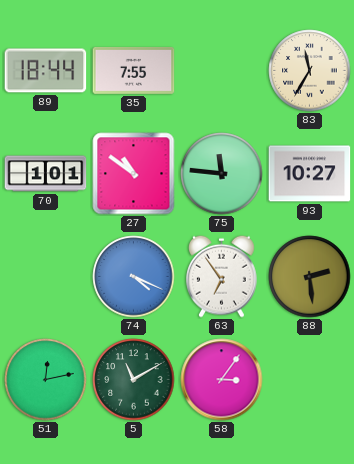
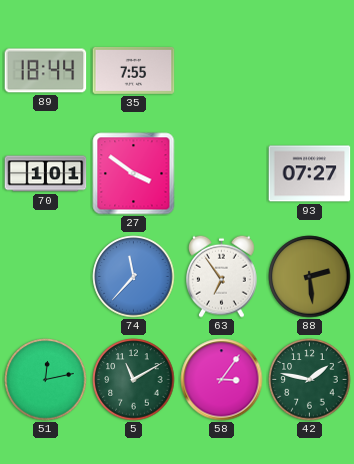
83: 11:35 -> none (310, 71)
27: 10:51 -> 3:51 (134, 174)
75: 11:46 -> none (222, 174)
93: 10:27 -> 07:27 (310, 174)
74: 4:19 -> 11:37 (134, 277)
42: none -> 1:47 (310, 380)
